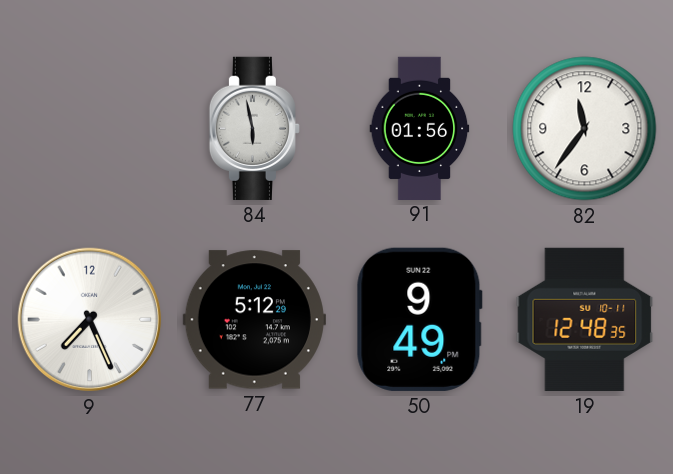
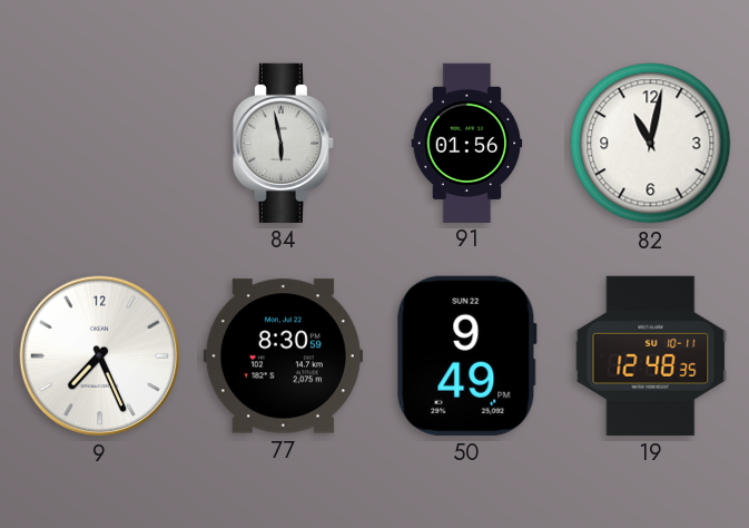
82: 11:36 -> 11:02 (651, 144)
77: 5:12 -> 8:30 (283, 356)
